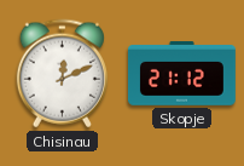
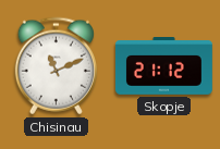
Chisinau: 12:11 -> 11:11 (56, 66)
